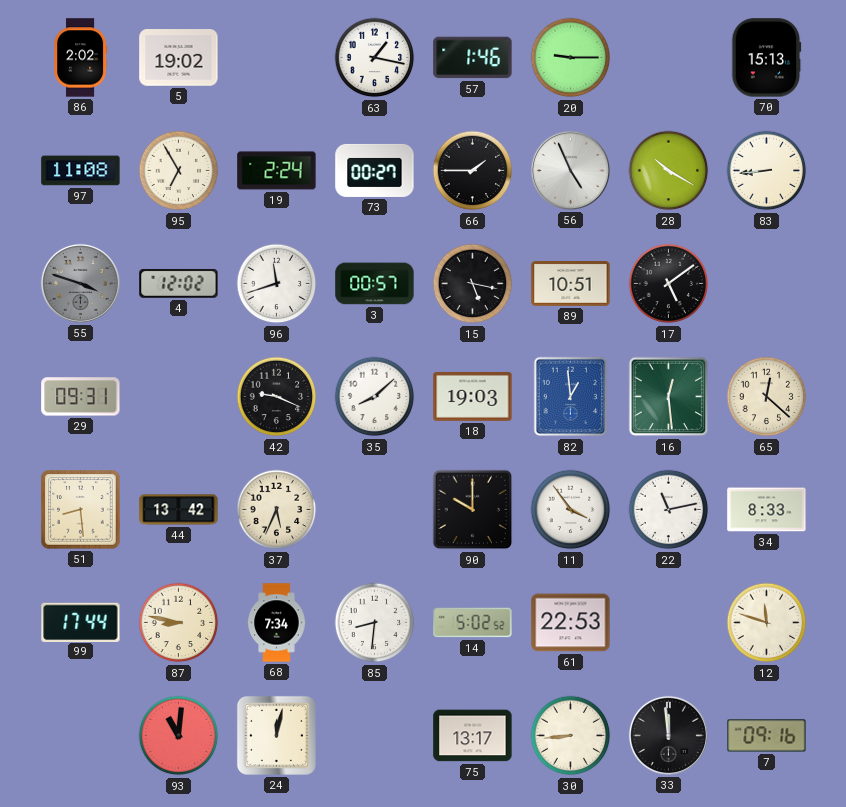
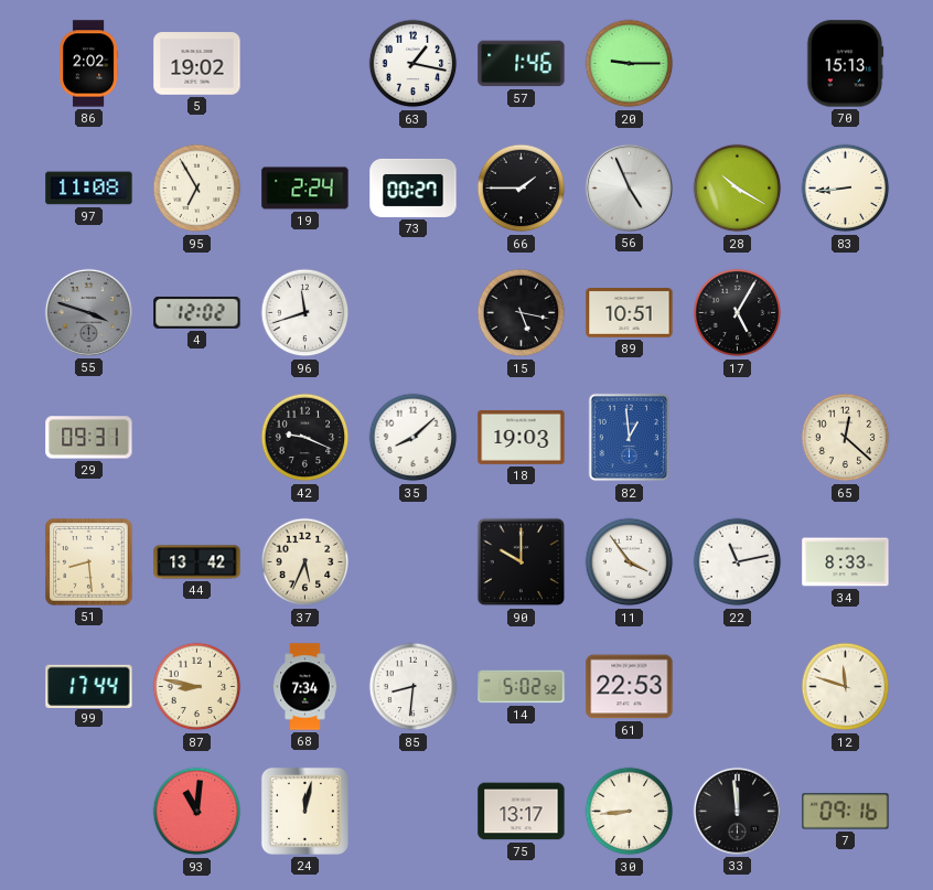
3: 00:57 -> none (375, 284)
17: 5:09 -> 5:05 (738, 313)
16: 12:29 -> none (669, 397)
